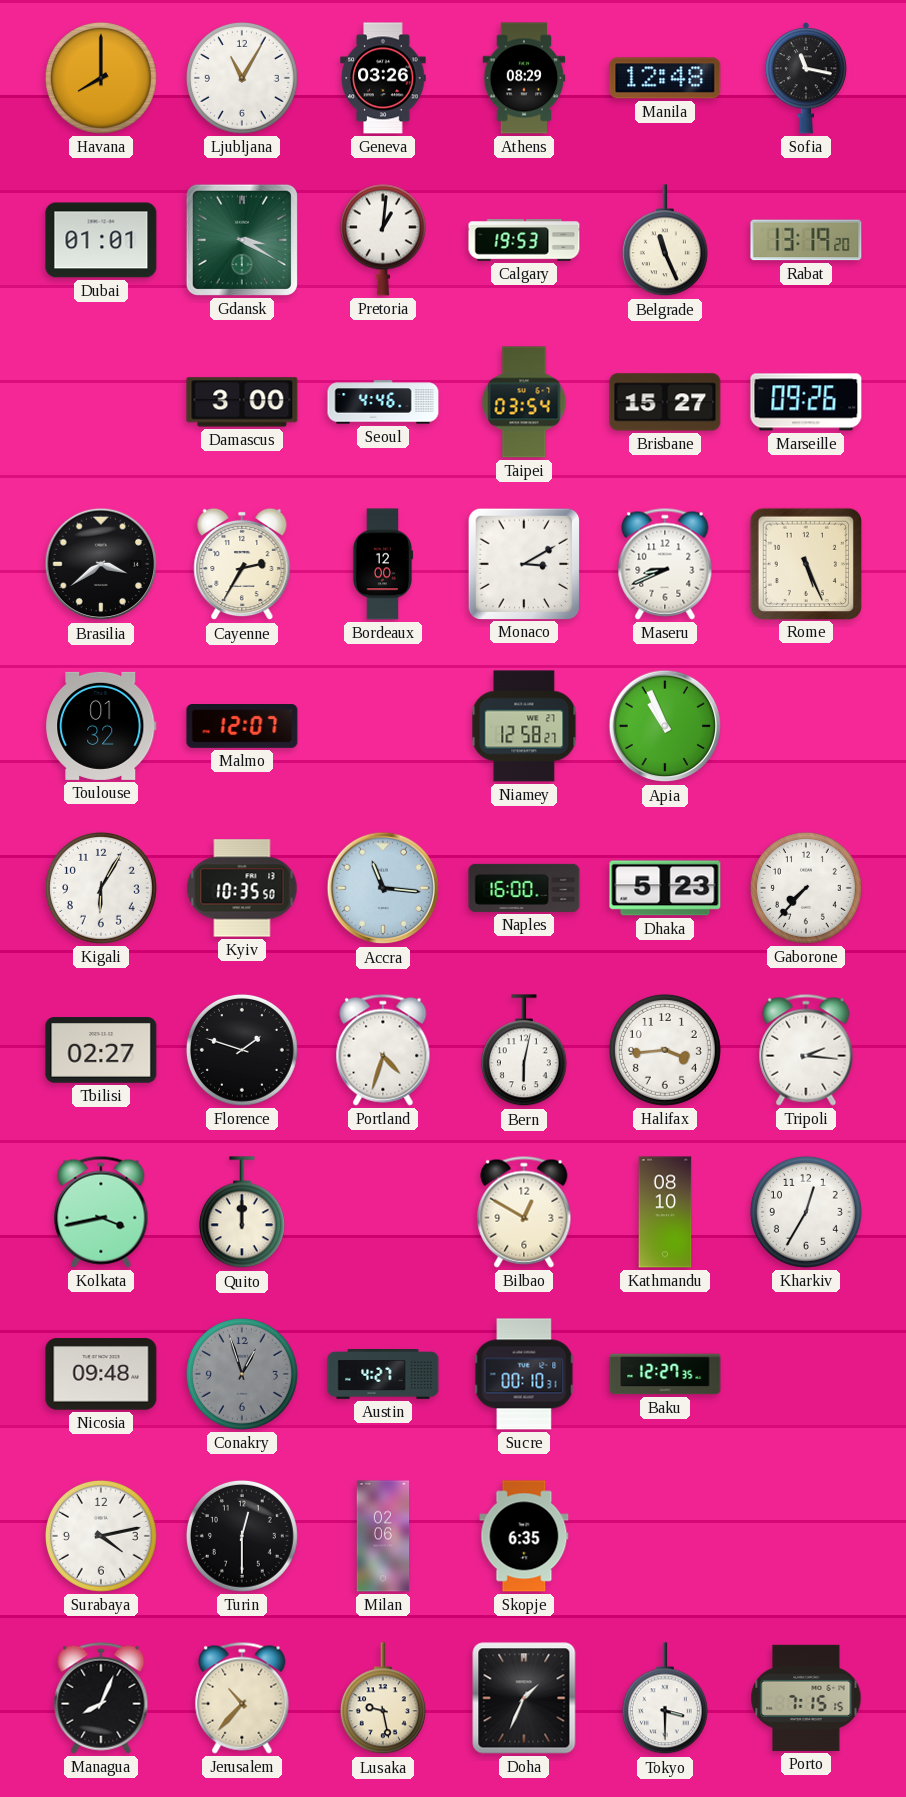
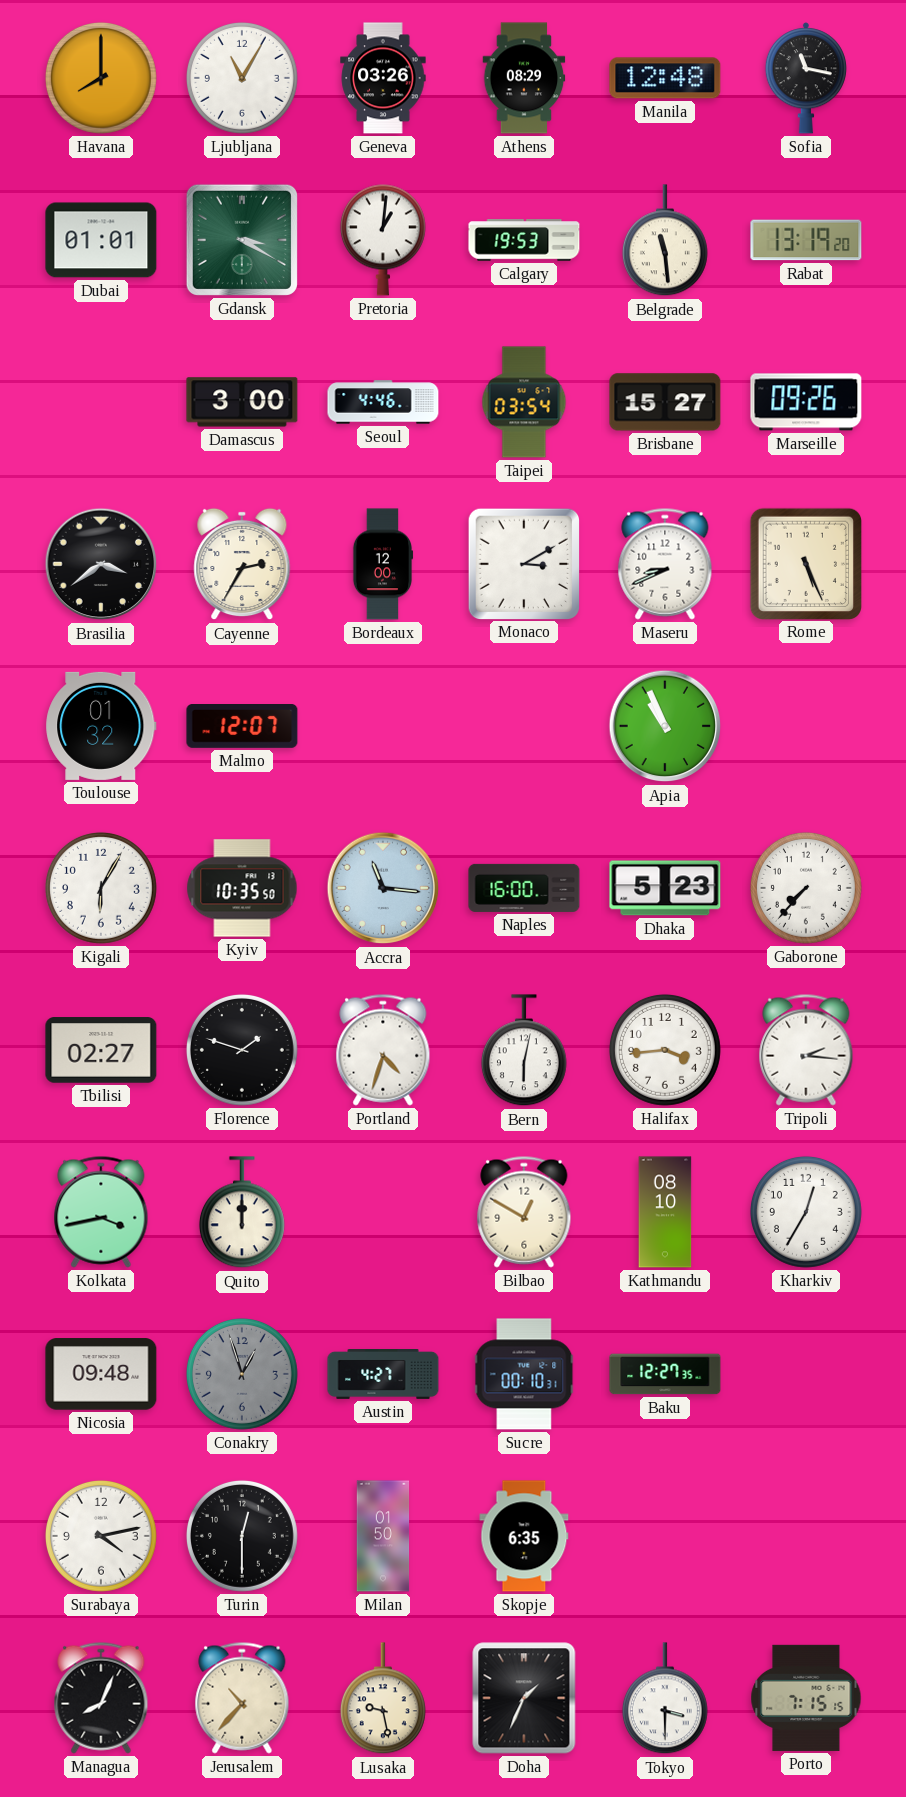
Belgrade: 11:26 -> 11:29 (665, 241)
Niamey: 12:58 -> none (524, 726)
Milan: 02:06 -> 01:50 (383, 1536)
